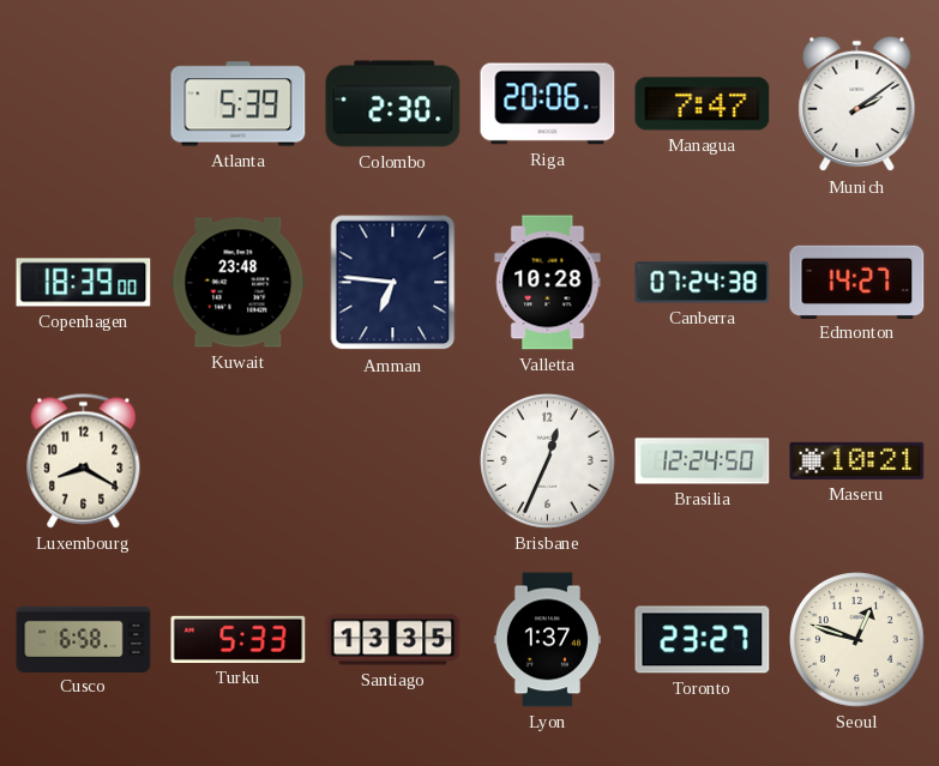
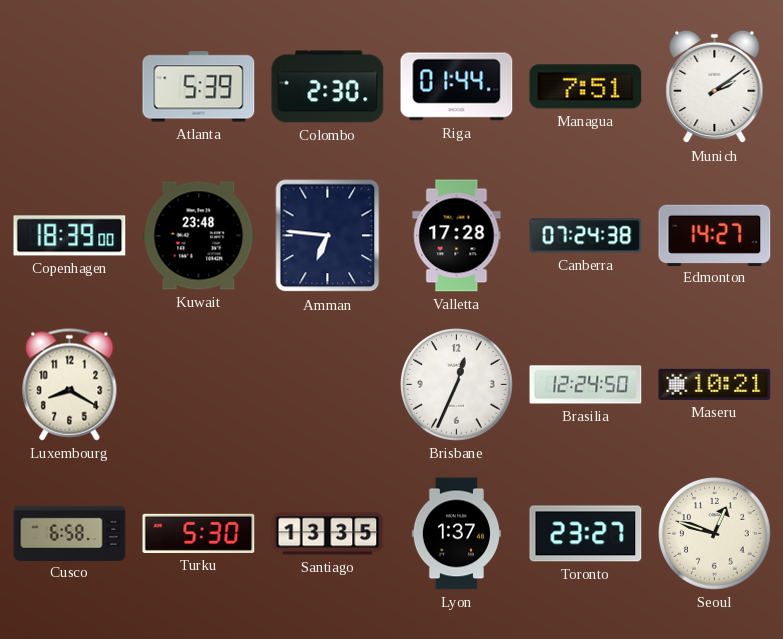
Riga: 20:06 -> 01:44 (457, 87)
Managua: 7:47 -> 7:51 (586, 87)
Valletta: 10:28 -> 17:28 (457, 236)
Turku: 5:33 -> 5:30 (199, 533)
